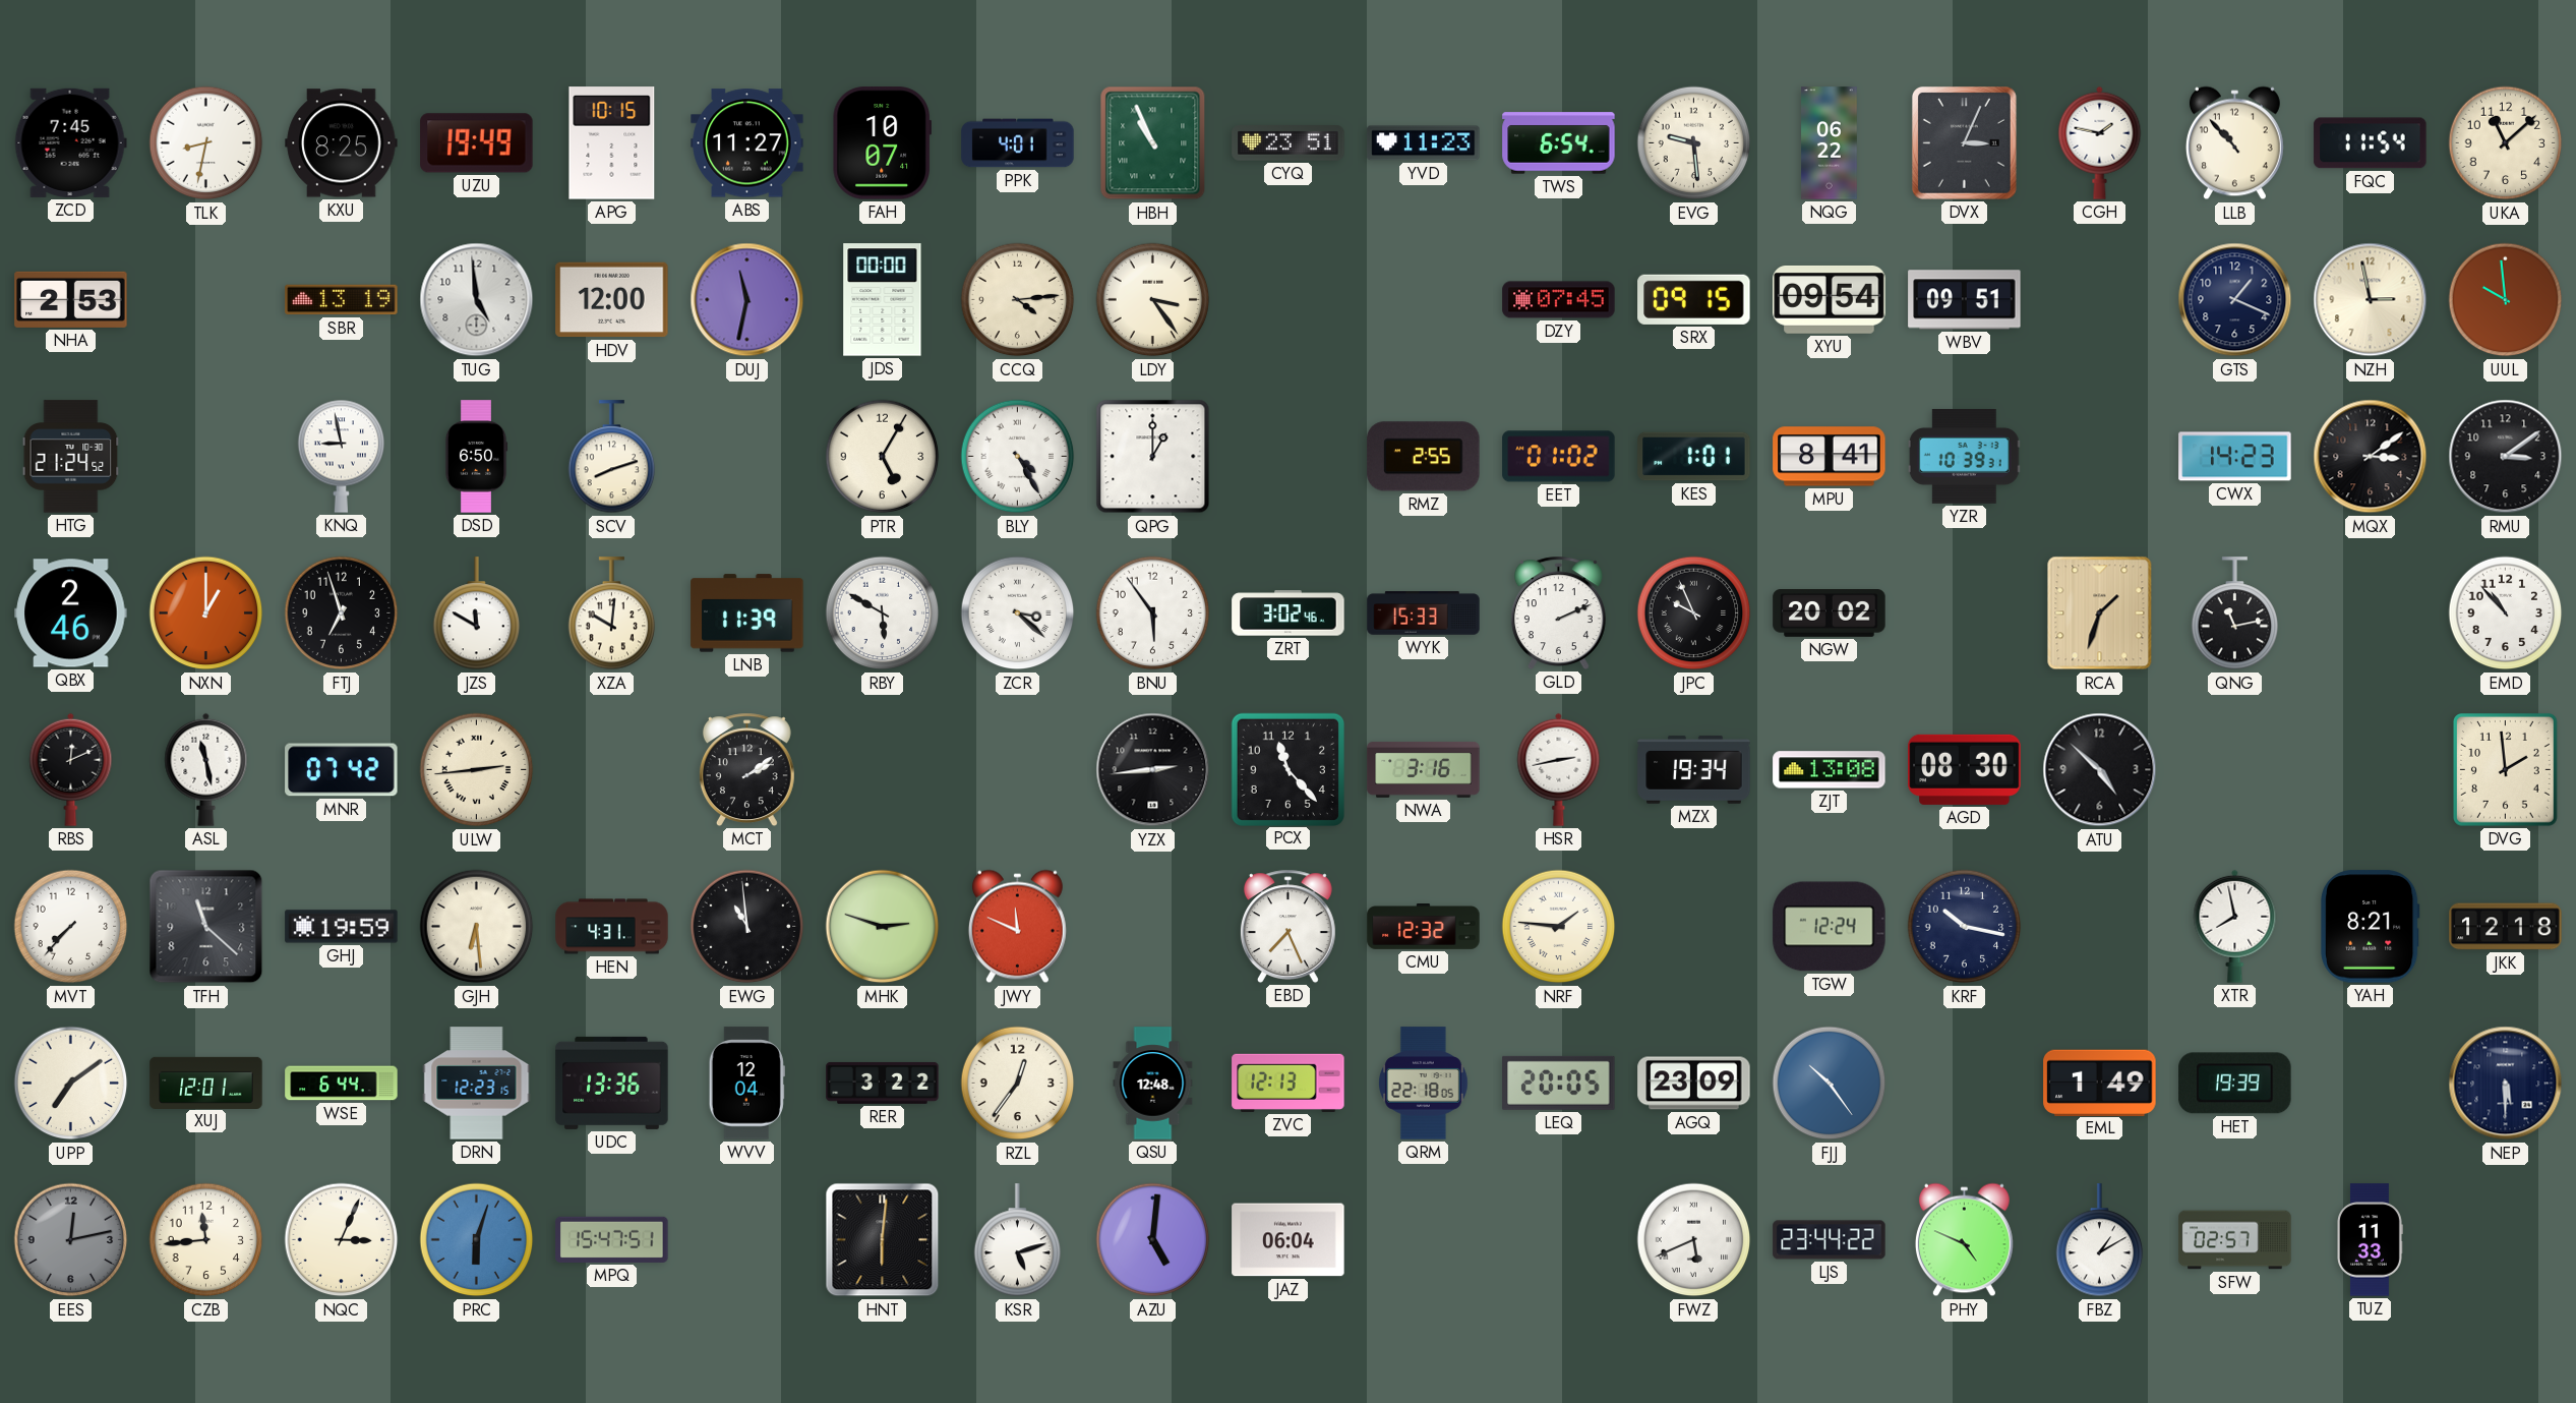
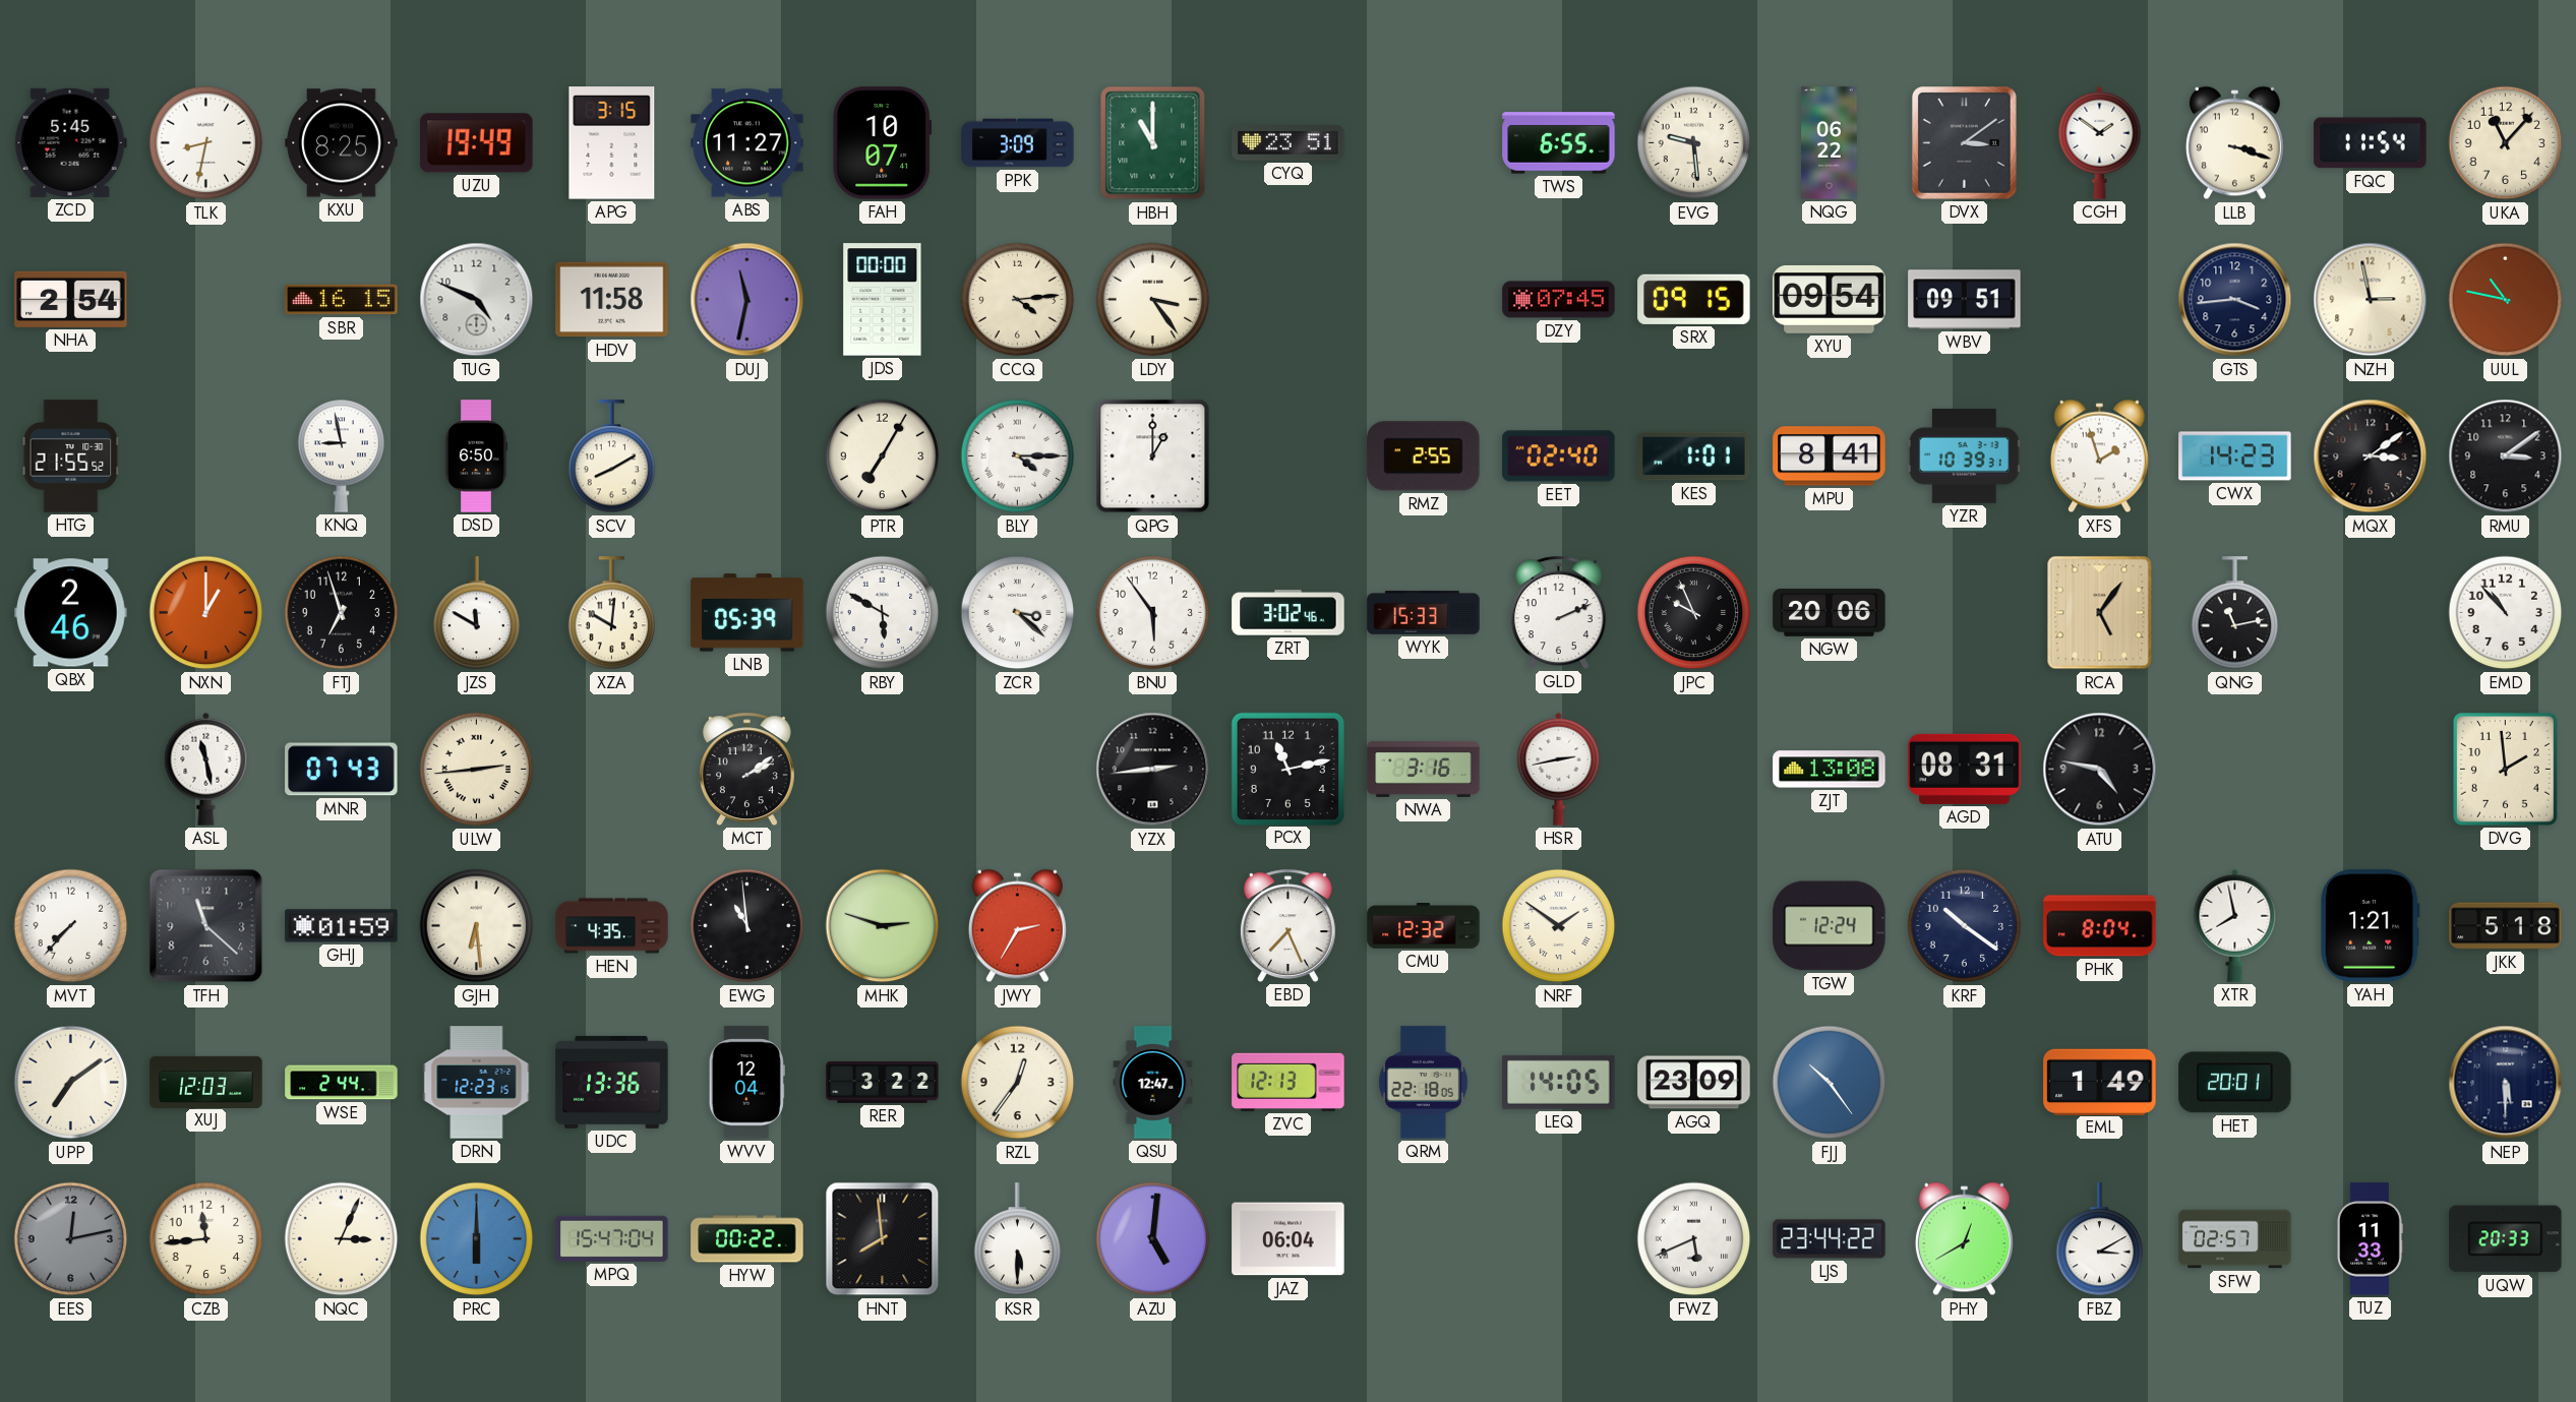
ZCD: 7:45 -> 5:45 (70, 142)
APG: 10:15 -> 3:15 (612, 143)
PPK: 4:01 -> 3:09 (1018, 143)
HBH: 10:56 -> 11:00 (1153, 143)
YVD: 11:23 -> none (1424, 143)
TWS: 6:54 -> 6:55 (1559, 143)
DVX: 3:04 -> 3:09 (1964, 143)
CGH: 1:47 -> 1:51 (2100, 142)
LLB: 10:53 -> 3:18 (2234, 143)
UKA: 11:08 -> 11:07 (2506, 143)
NHA: 2:53 -> 2:54 (71, 299)
SBR: 13:19 -> 16:15 (342, 300)
TUG: 4:59 -> 4:49 (477, 300)
HDV: 12:00 -> 11:58 (612, 300)
GTS: 1:19 -> 3:44 (2235, 300)
UUL: 9:59 -> 10:47 (2506, 300)
HTG: 21:24 -> 21:55 (71, 456)
SCV: 8:12 -> 8:10 (612, 456)
PTR: 5:05 -> 7:05 (883, 456)
BLY: 4:25 -> 4:15 (1018, 456)
EET: 01:02 -> 02:40 (1559, 456)
XFS: none -> 1:57 (2099, 456)
LNB: 11:39 -> 05:39 (747, 613)
NGW: 20:02 -> 20:06 (1830, 613)
RCA: 1:33 -> 5:06 (2100, 613)
RBS: 12:11 -> none (71, 769)
MNR: 07:42 -> 07:43 (342, 770)
PCX: 11:23 -> 11:13 (1287, 769)
MZX: 19:34 -> none (1694, 770)
AGD: 08:30 -> 08:31 (1965, 769)
ATU: 4:52 -> 4:47 (2100, 770)
GHJ: 19:59 -> 01:59 (342, 926)
HEN: 4:31 -> 4:35 (612, 926)
JWY: 11:49 -> 2:35 (1017, 926)
NRF: 1:46 -> 1:51 (1559, 926)
KRF: 10:17 -> 10:21 (1965, 926)
PHK: none -> 8:04 (2100, 926)
YAH: 8:21 -> 1:21 (2371, 926)
JKK: 12:18 -> 5:18 (2506, 926)
XUJ: 12:01 -> 12:03 (206, 1082)
WSE: 6:44 -> 2:44 (342, 1083)
QSU: 12:48 -> 12:47 (1153, 1083)
LEQ: 20:05 -> 14:05 (1559, 1082)
HET: 19:39 -> 20:01 (2235, 1083)
PRC: 6:03 -> 6:00 (477, 1239)
MPQ: 15:47:51 -> 15:47:04 (612, 1238)
HYW: none -> 00:22 (747, 1239)
HNT: 6:01 -> 7:59 (883, 1239)
KSR: 5:12 -> 5:30 (1018, 1239)
PHY: 4:49 -> 12:40 (1964, 1239)
FBZ: 1:10 -> 3:10 (2100, 1239)
UQW: none -> 20:33 (2506, 1239)
